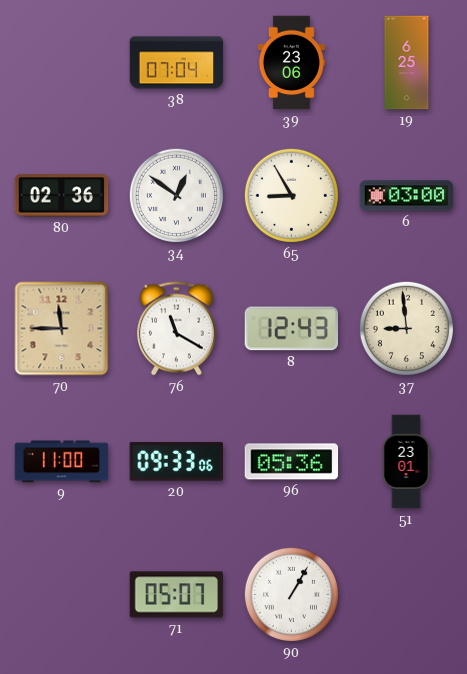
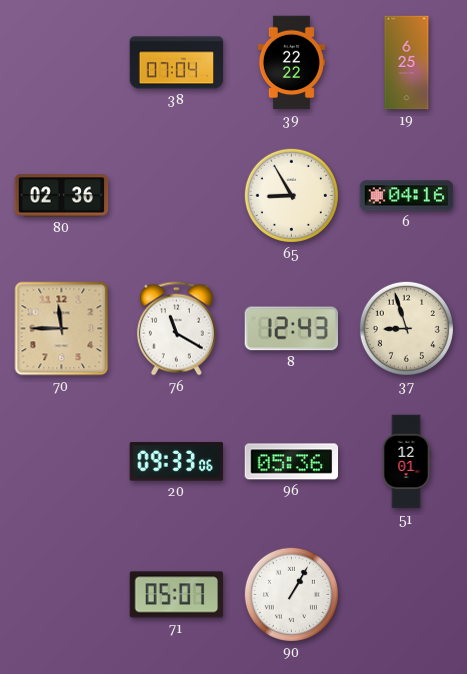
39: 23:06 -> 22:22 (291, 63)
34: 12:51 -> none (176, 195)
6: 03:00 -> 04:16 (407, 196)
37: 8:59 -> 8:57 (406, 328)
9: 11:00 -> none (62, 462)
51: 23:01 -> 12:01 (406, 462)
